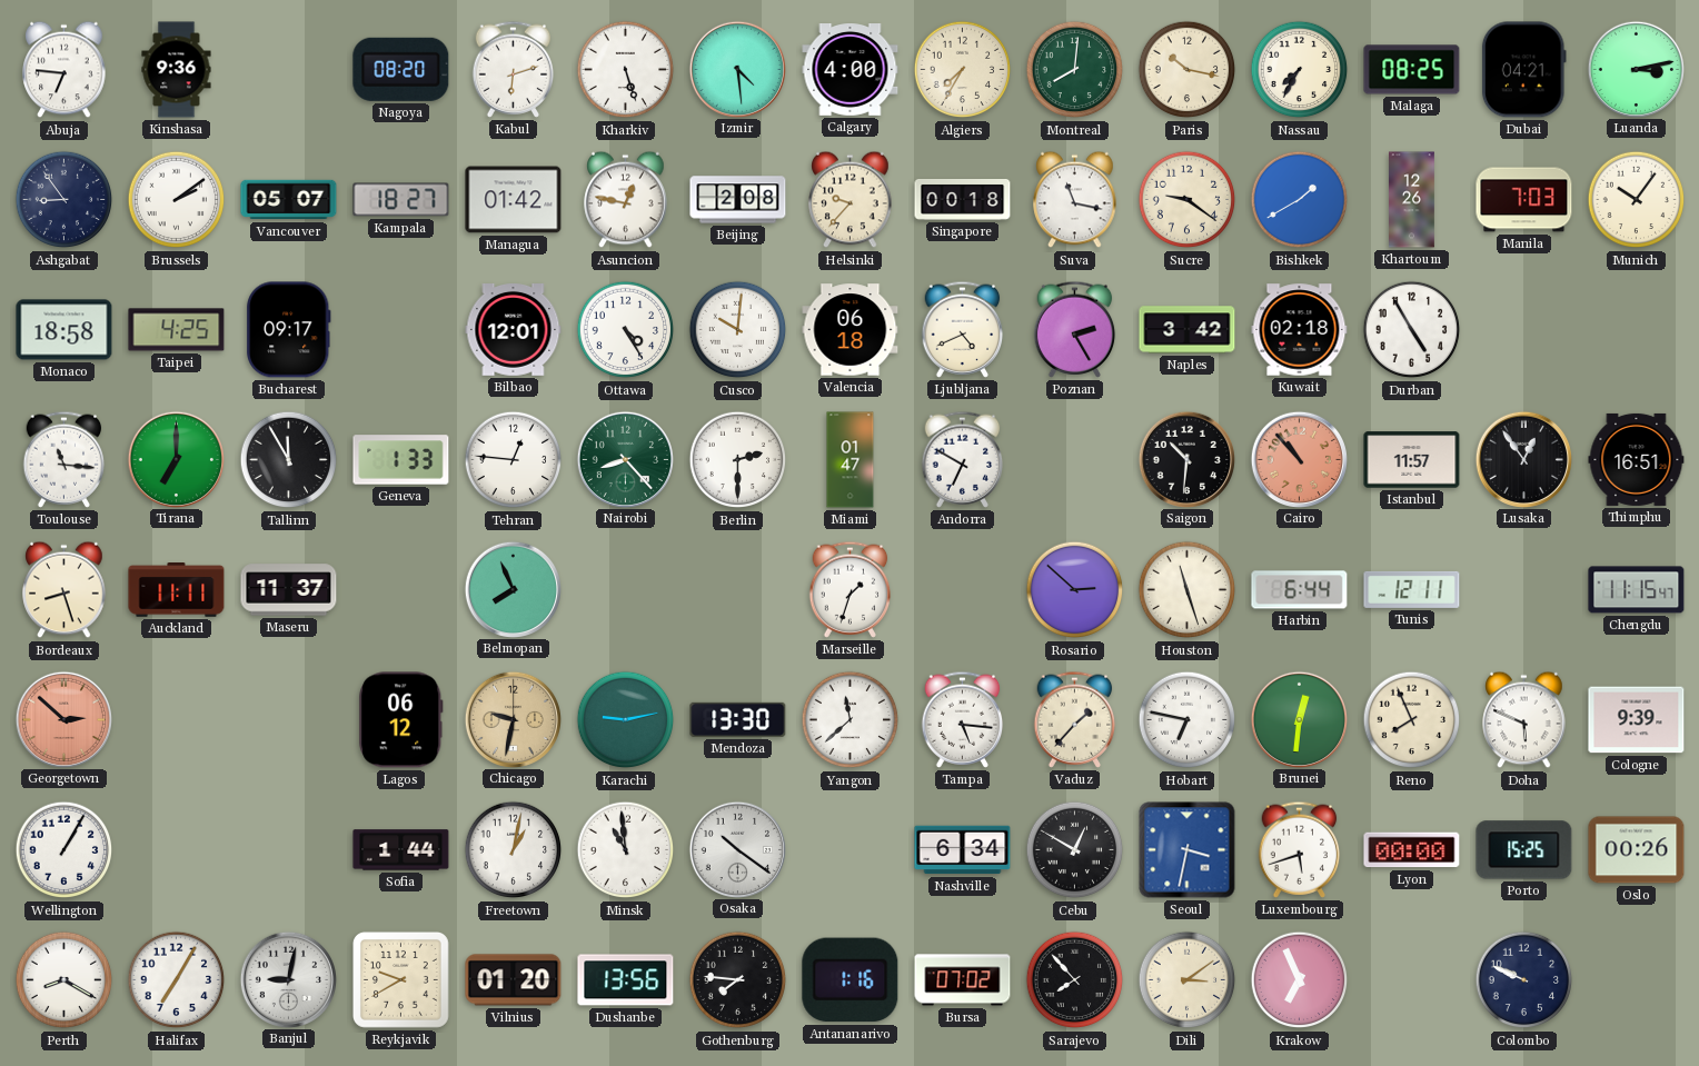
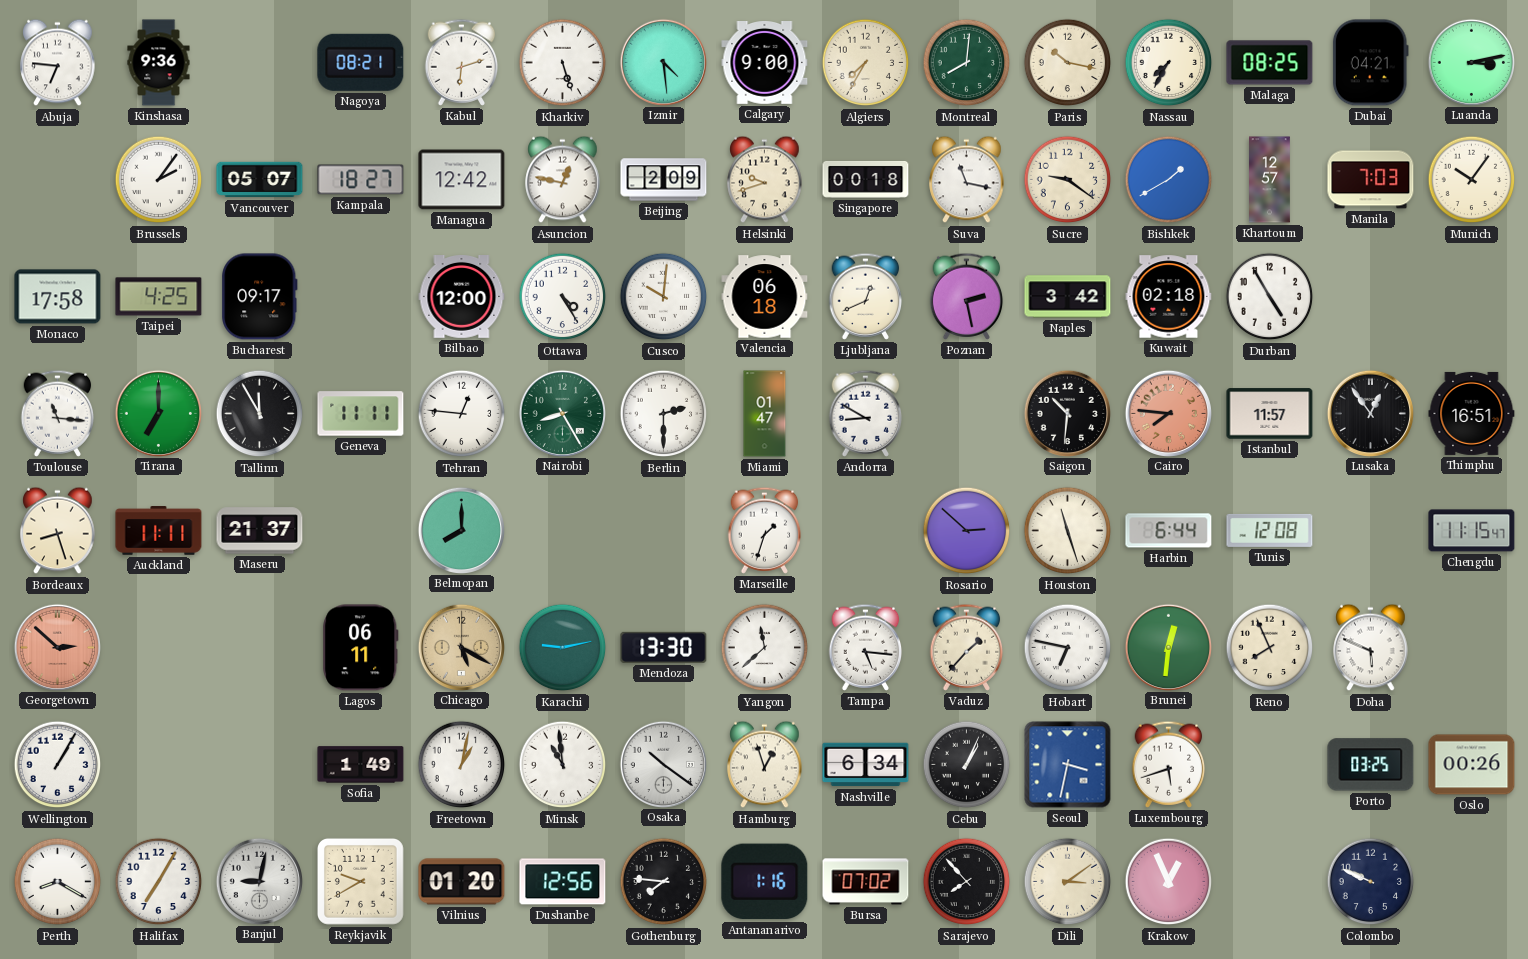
Nagoya: 08:20 -> 08:21 (361, 62)
Calgary: 4:00 -> 9:00 (765, 63)
Ashgabat: 8:54 -> none (64, 200)
Brussels: 2:09 -> 2:06 (159, 180)
Managua: 01:42 -> 12:42 (462, 180)
Beijing: 2:08 -> 2:09 (664, 180)
Helsinki: 9:37 -> 9:42 (765, 180)
Khartoum: 12:26 -> 12:57 (1270, 180)
Monaco: 18:58 -> 17:58 (58, 297)
Bilbao: 12:01 -> 12:00 (462, 297)
Ljubljana: 4:41 -> 12:41 (866, 296)
Poznan: 2:25 -> 2:28 (967, 296)
Geneva: 1:33 -> 11:11 (361, 414)
Nairobi: 8:23 -> 8:25 (562, 413)
Andorra: 6:50 -> 8:50 (866, 413)
Cairo: 10:53 -> 7:46 (1168, 413)
Maseru: 11:37 -> 21:37 (260, 531)
Belmopan: 7:56 -> 8:00 (461, 530)
Tunis: 12:11 -> 12:08 (1270, 530)
Lagos: 06:12 -> 06:11 (361, 648)
Chicago: 9:32 -> 5:20 (461, 647)
Cologne: 9:39 -> none (1637, 720)
Sofia: 1:44 -> 1:49 (361, 765)
Hamburg: none -> 12:57 (765, 765)
Cebu: 12:50 -> 1:04 (967, 765)
Lyon: 00:00 -> none (1412, 850)
Porto: 15:25 -> 03:25 (1371, 765)
Dushanbe: 13:56 -> 12:56 (563, 882)
Krakow: 6:56 -> 12:56 (1169, 882)
